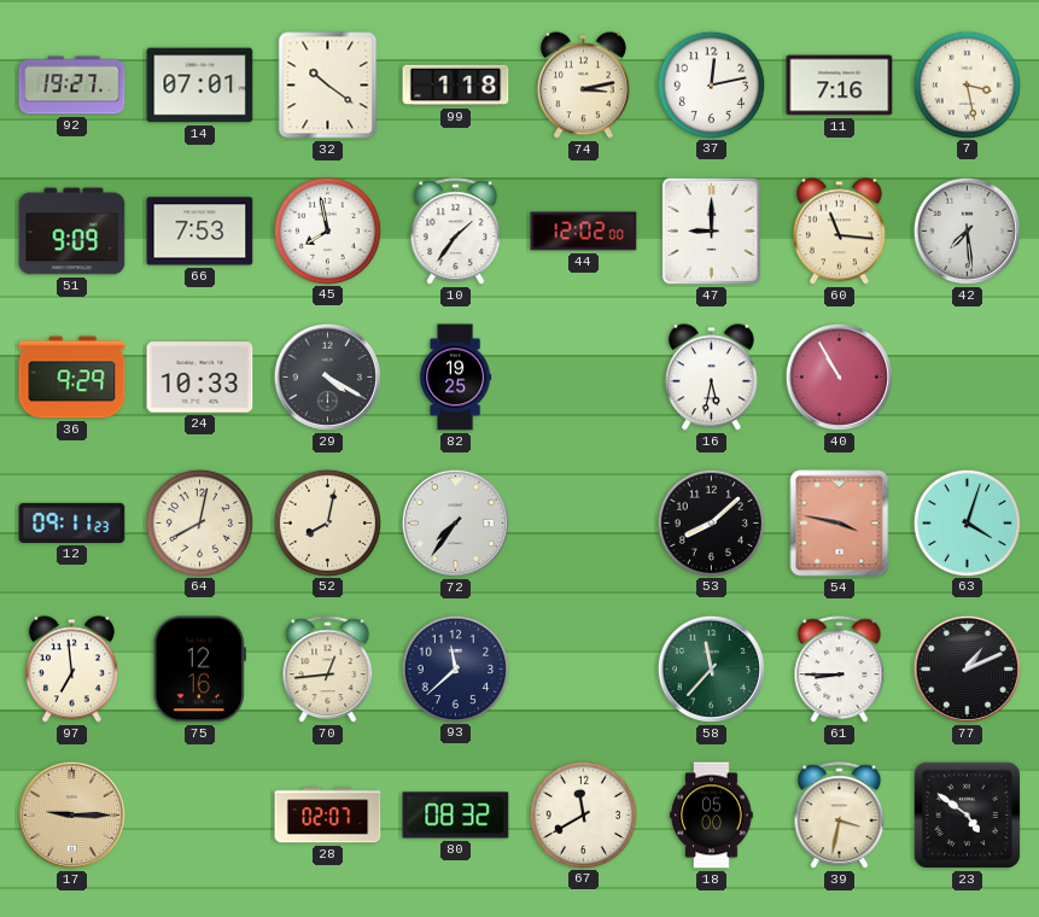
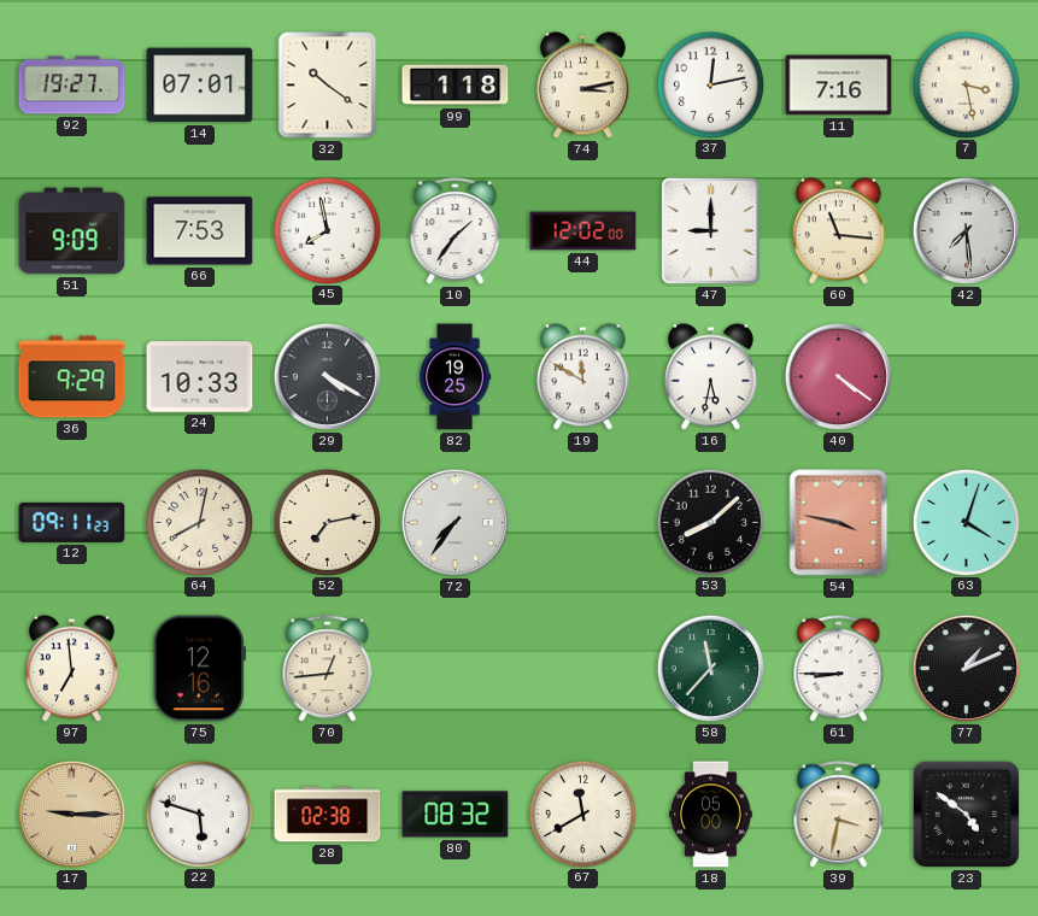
19: none -> 11:50 (582, 377)
40: 10:55 -> 4:21 (838, 376)
52: 8:02 -> 7:13 (327, 522)
93: 11:38 -> none (455, 668)
22: none -> 5:48 (199, 814)
28: 02:07 -> 02:38 (328, 815)
